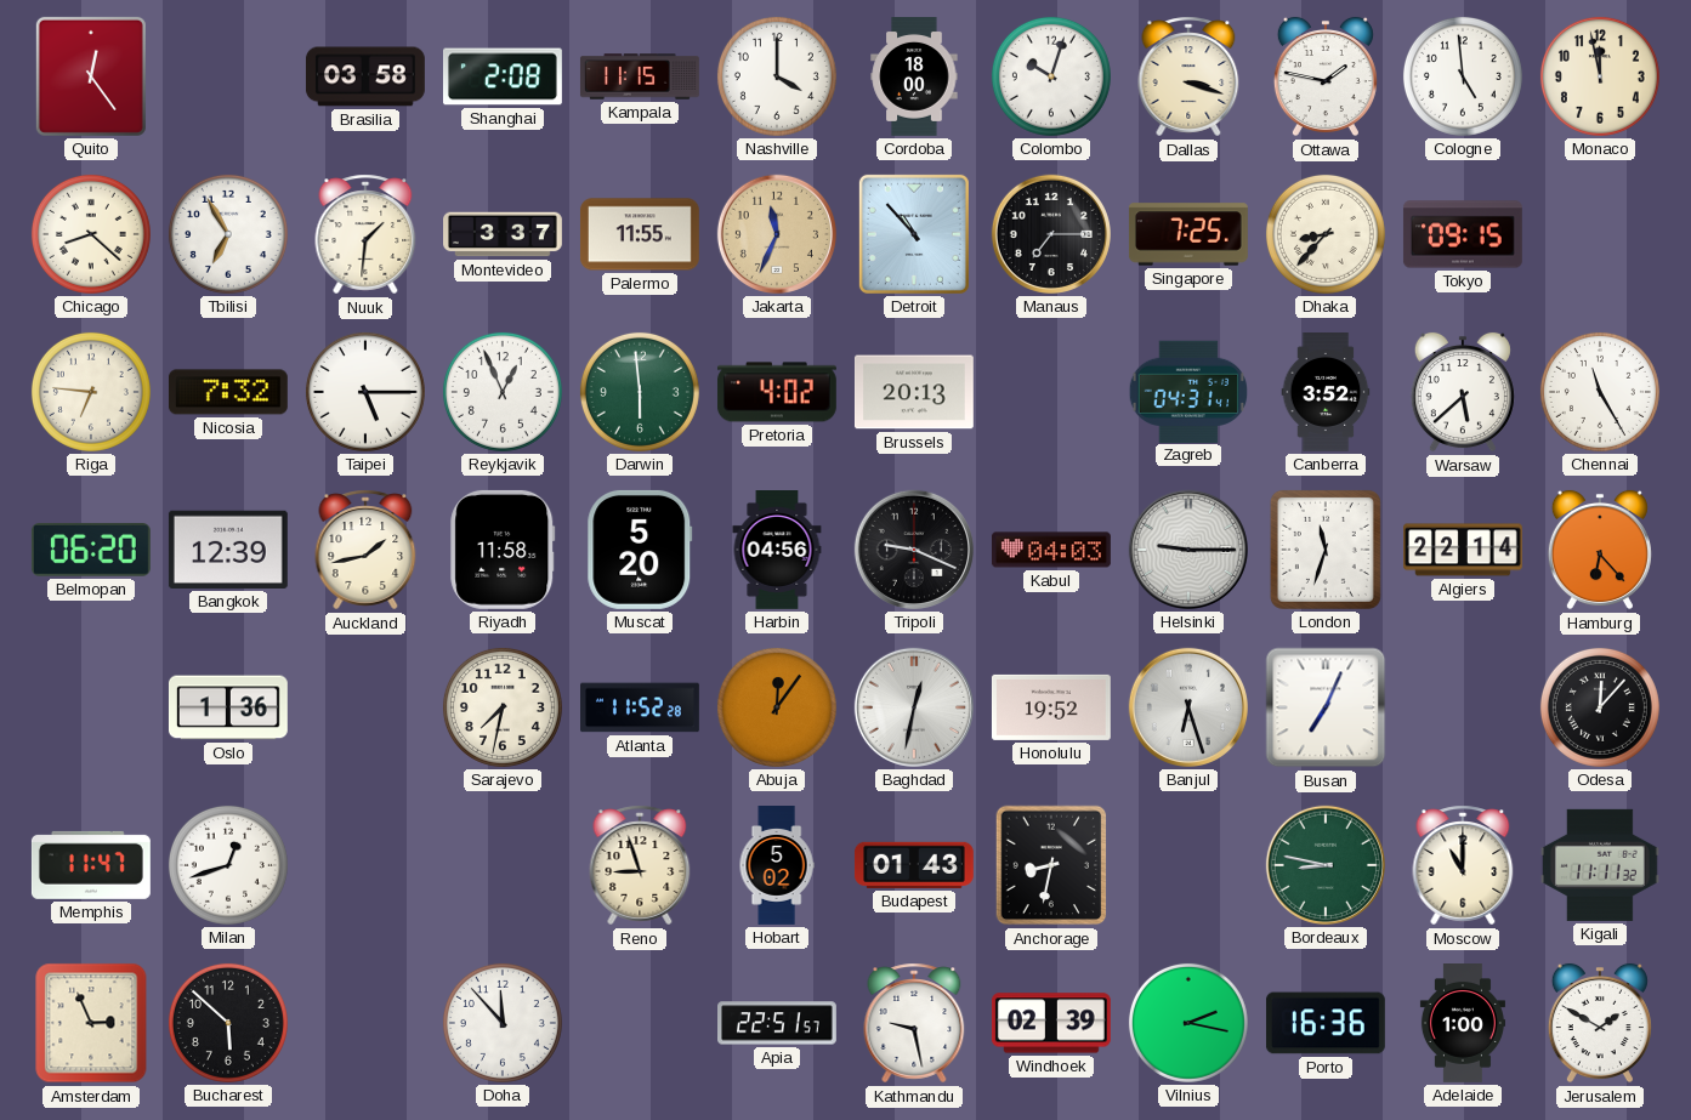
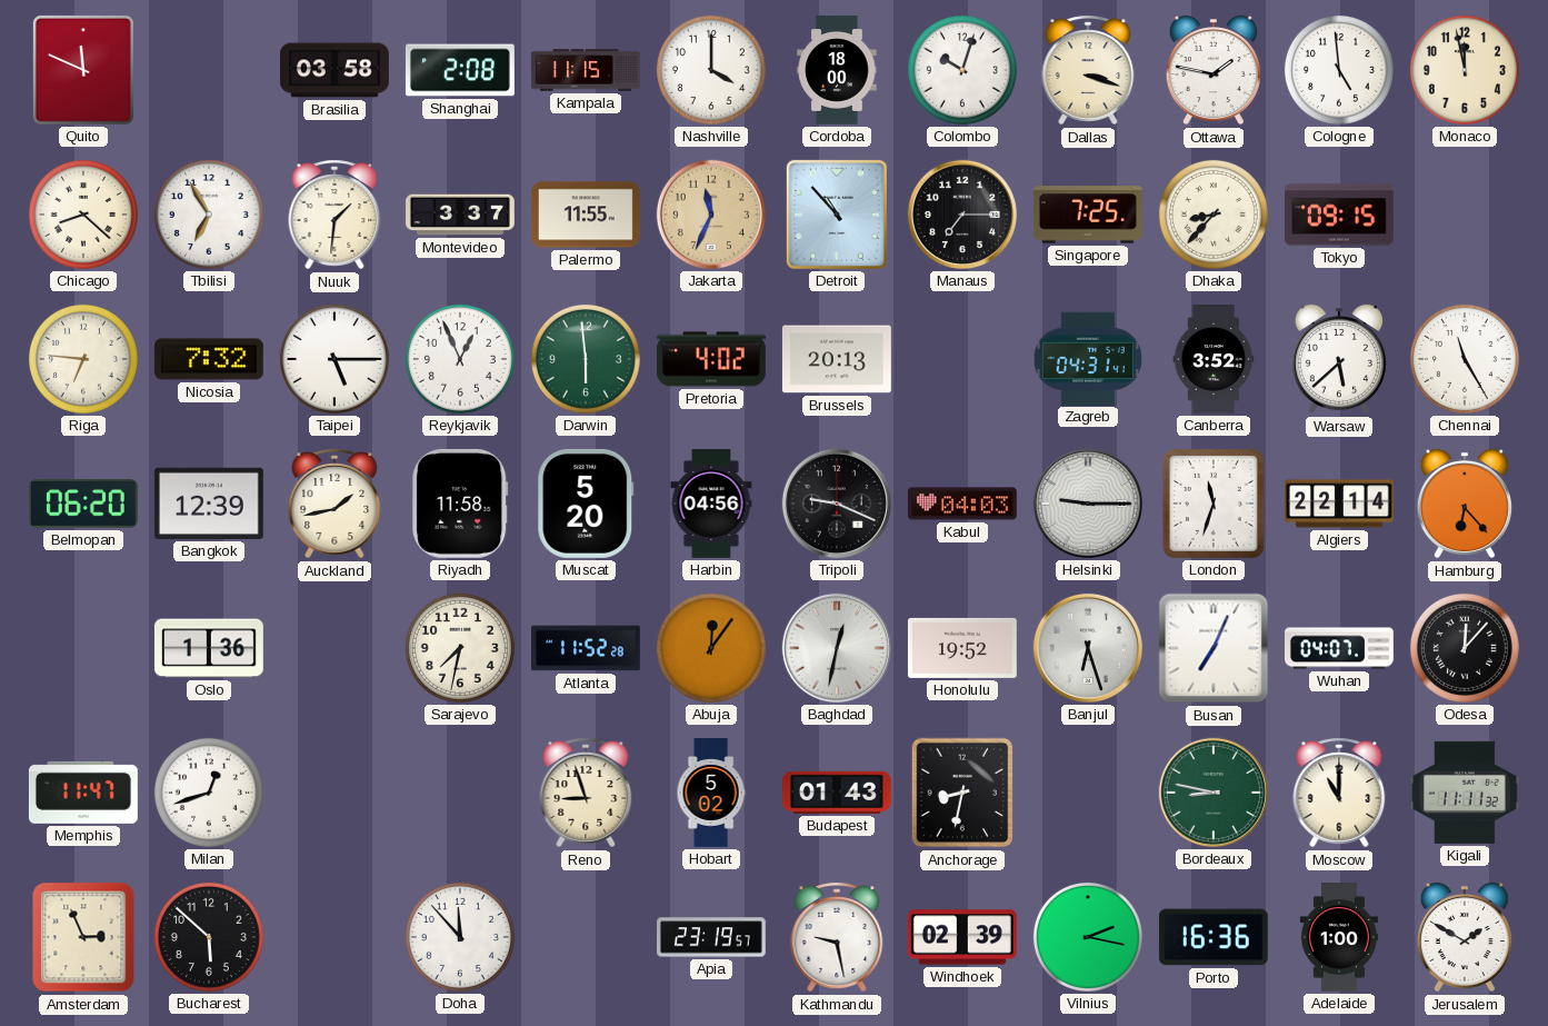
Quito: 12:24 -> 11:49 (83, 70)
Wuhan: none -> 04:07 (1340, 648)
Apia: 22:51 -> 23:19 (712, 937)
